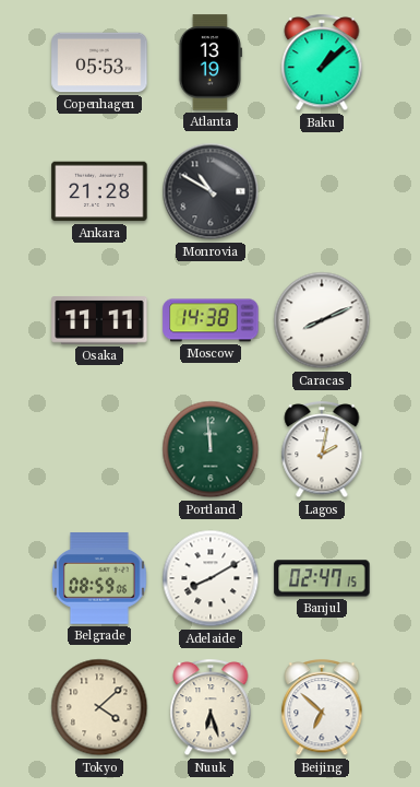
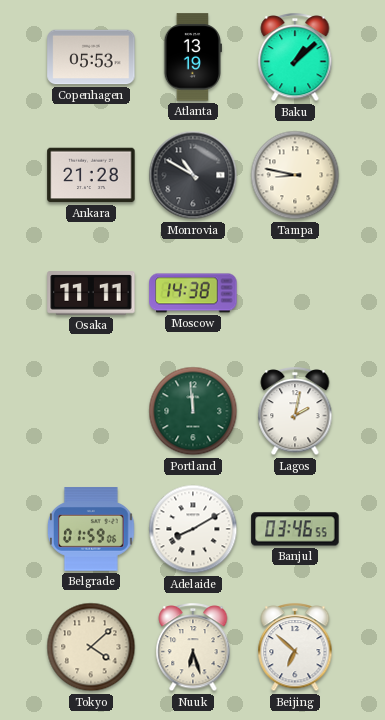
Tampa: none -> 8:47 (295, 175)
Caracas: 8:11 -> none (322, 320)
Belgrade: 08:59 -> 01:59 (92, 529)
Banjul: 02:47 -> 03:46 (295, 529)
